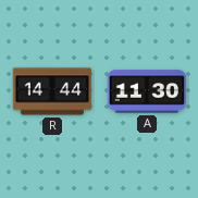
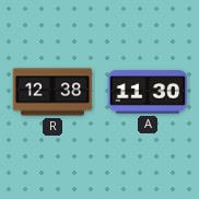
R: 14:44 -> 12:38 (52, 92)
